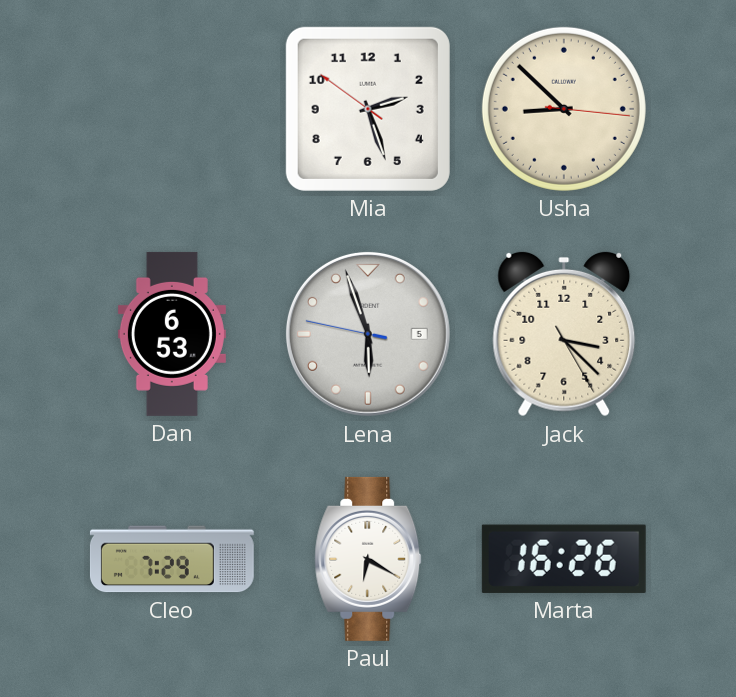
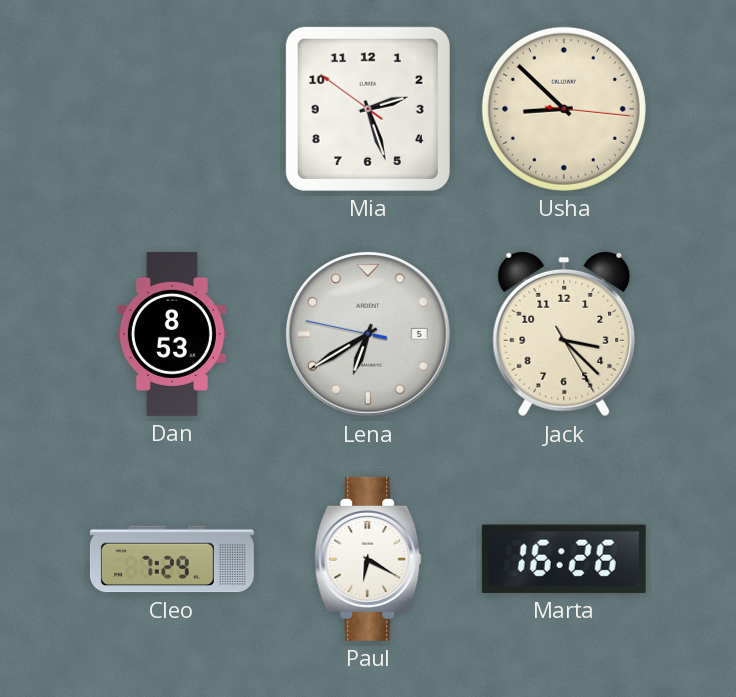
Dan: 6:53 -> 8:53 (172, 334)
Lena: 5:56 -> 6:39 (368, 334)
